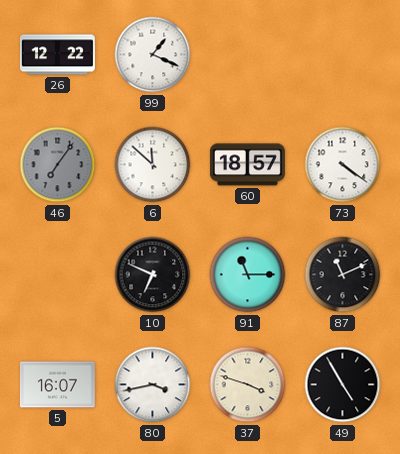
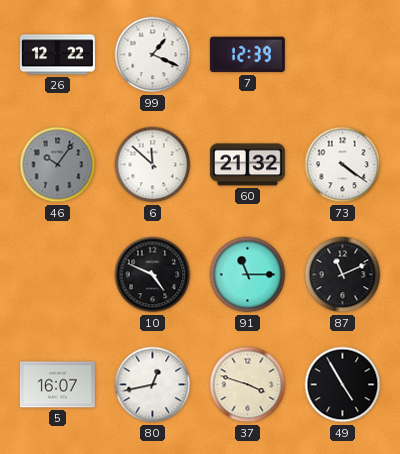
7: none -> 12:39 (247, 55)
46: 7:06 -> 10:06 (58, 165)
60: 18:57 -> 21:32 (247, 165)
10: 6:49 -> 4:49 (153, 275)
80: 3:43 -> 12:43 (153, 385)
